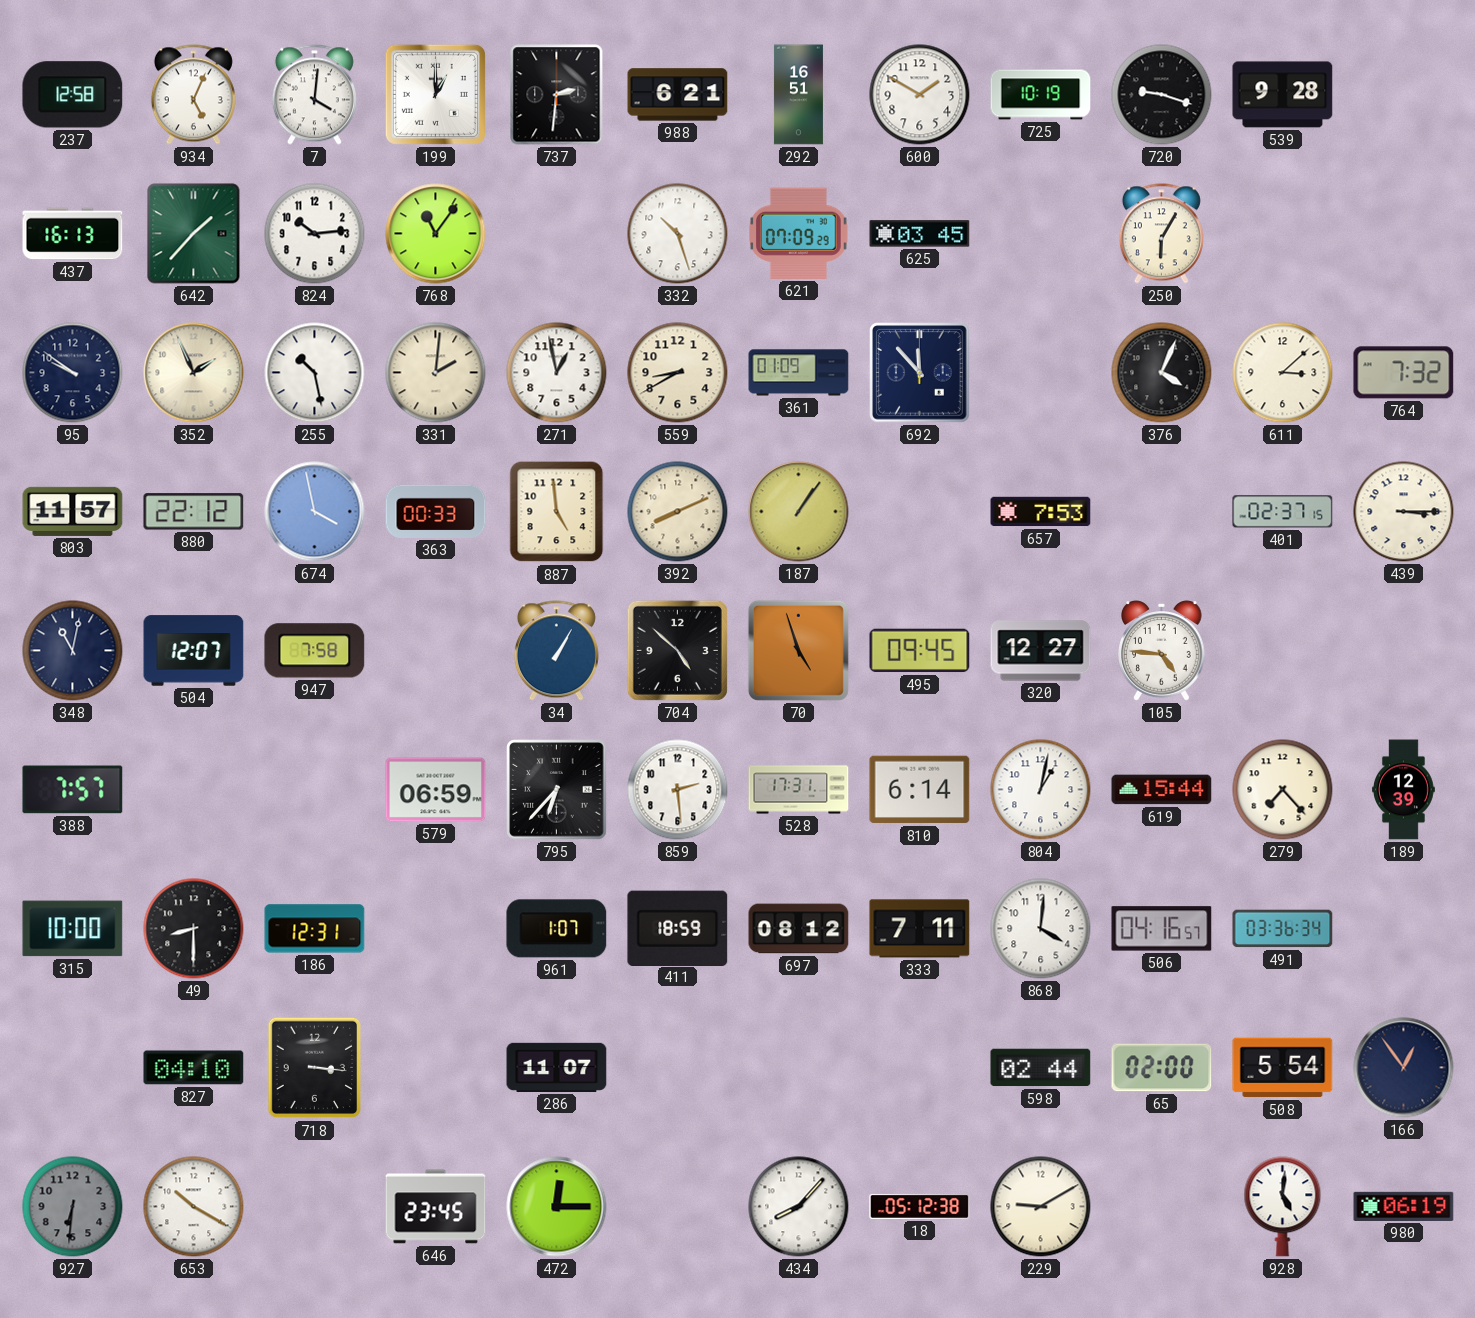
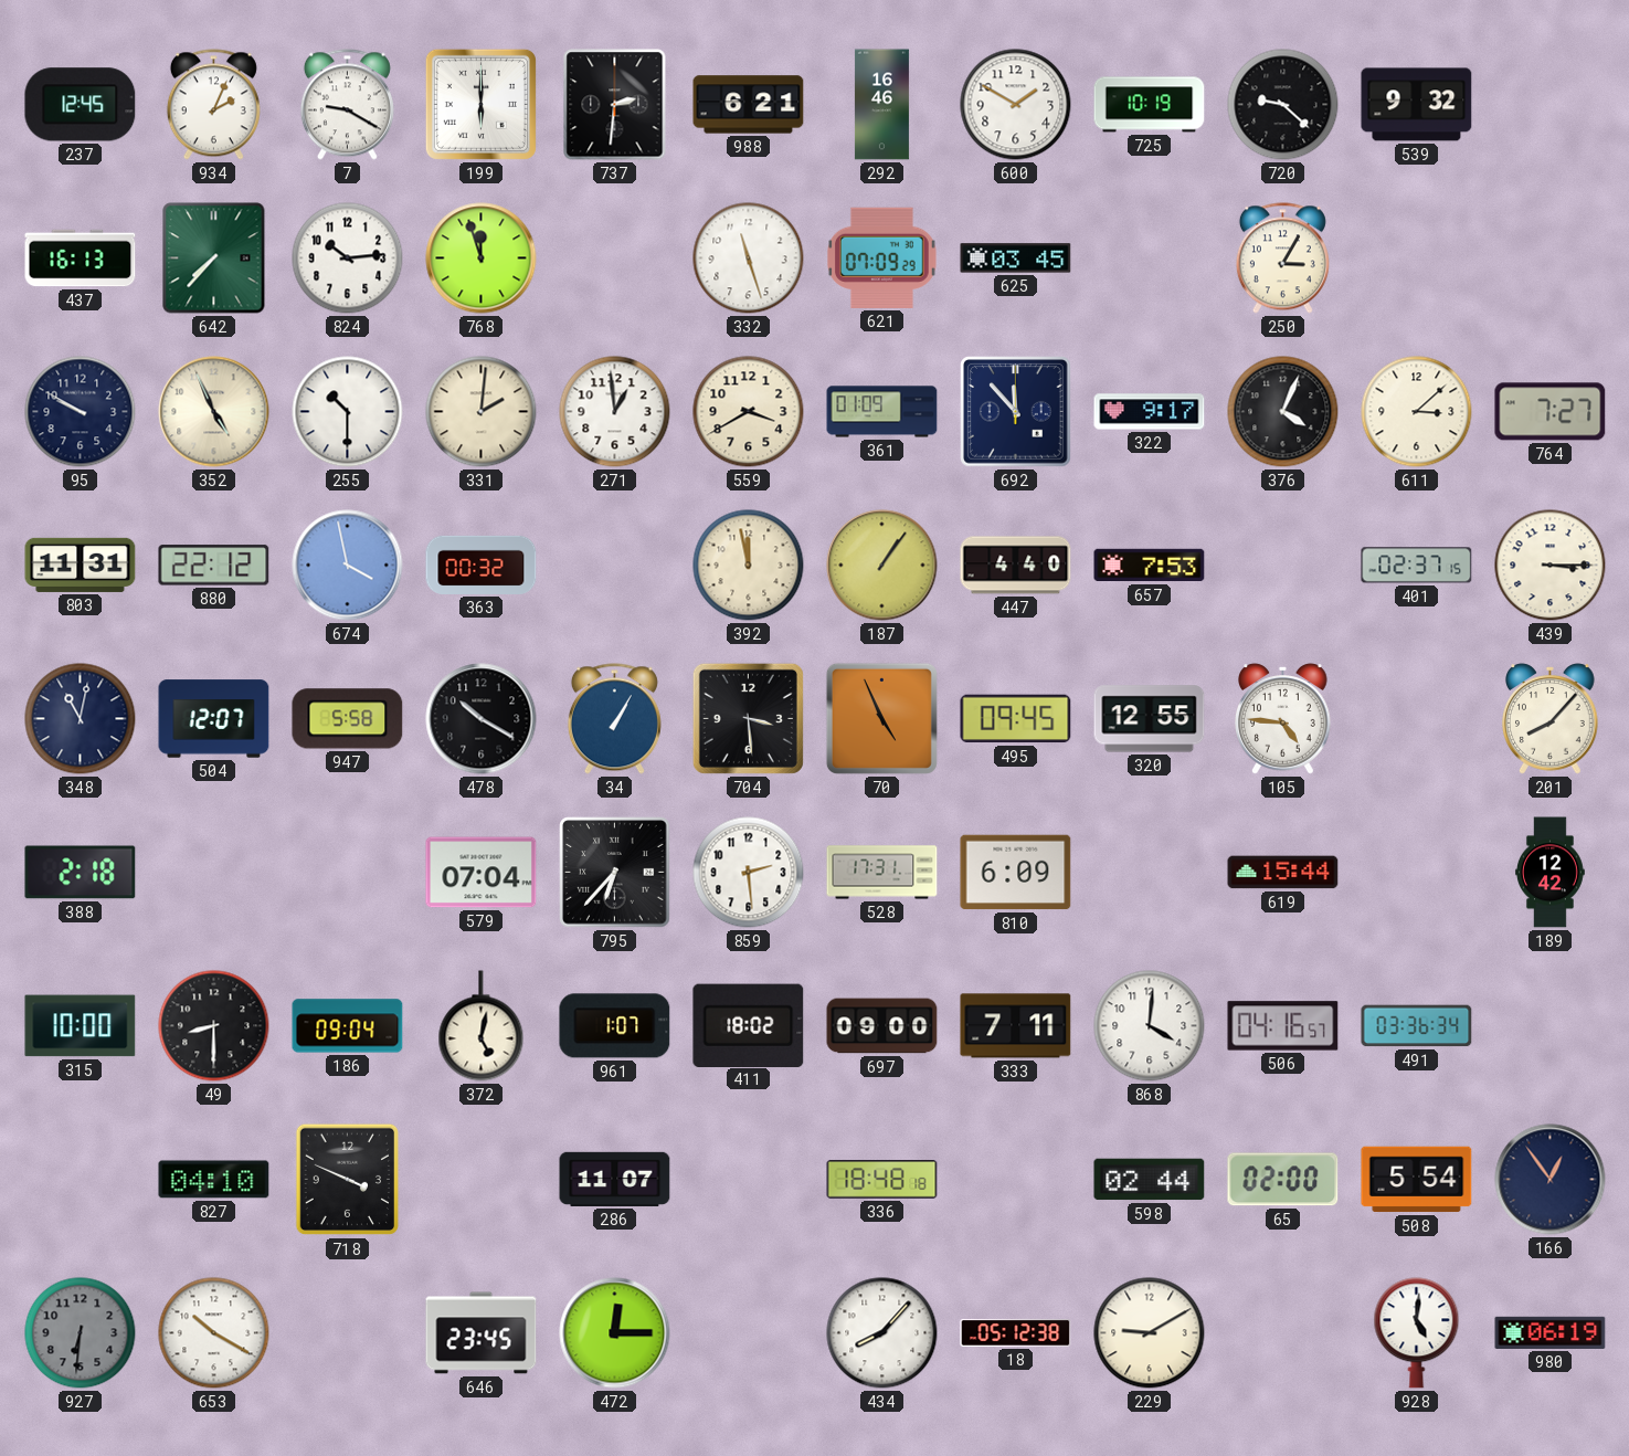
237: 12:58 -> 12:45 (81, 105)
934: 5:04 -> 2:04 (213, 105)
7: 4:01 -> 9:20 (347, 105)
199: 1:00 -> 6:00 (480, 104)
292: 16:51 -> 16:46 (881, 105)
720: 9:18 -> 9:22 (1283, 105)
539: 9:28 -> 9:32 (1417, 105)
642: 1:37 -> 7:37 (214, 259)
768: 11:06 -> 11:57 (482, 259)
332: 10:27 -> 11:27 (749, 259)
250: 6:05 -> 3:05 (1282, 259)
95: 9:51 -> 9:50 (81, 412)
352: 1:56 -> 4:56 (214, 412)
255: 10:28 -> 10:30 (348, 412)
271: 12:58 -> 12:59 (615, 412)
559: 8:40 -> 3:40 (749, 412)
322: none -> 9:17 (1150, 412)
764: 7:32 -> 7:27 (1551, 412)
803: 11:57 -> 11:31 (81, 565)
363: 00:33 -> 00:32 (482, 565)
887: 4:59 -> none (557, 512)
392: 8:11 -> 11:58 (749, 566)
447: none -> 4:40 (1016, 566)
947: 7:58 -> 5:58 (348, 719)
478: none -> 10:20 (482, 719)
704: 4:52 -> 3:29 (748, 718)
70: 4:57 -> 4:56 (881, 718)
320: 12:27 -> 12:55 (1150, 719)
201: none -> 8:07 (1551, 719)
388: 7:57 -> 2:18 (81, 873)
579: 06:59 -> 07:04 (482, 873)
810: 6:14 -> 6:09 (1016, 873)
804: 1:02 -> none (1041, 790)
279: 7:23 -> none (1283, 790)
189: 12:39 -> 12:42 (1551, 873)
186: 12:31 -> 09:04 (348, 1026)
372: none -> 5:02 (482, 1026)
411: 18:59 -> 18:02 (749, 1025)
697: 08:12 -> 09:00 (882, 1026)
718: 3:16 -> 3:49 (348, 1180)
336: none -> 18:48 (882, 1180)
